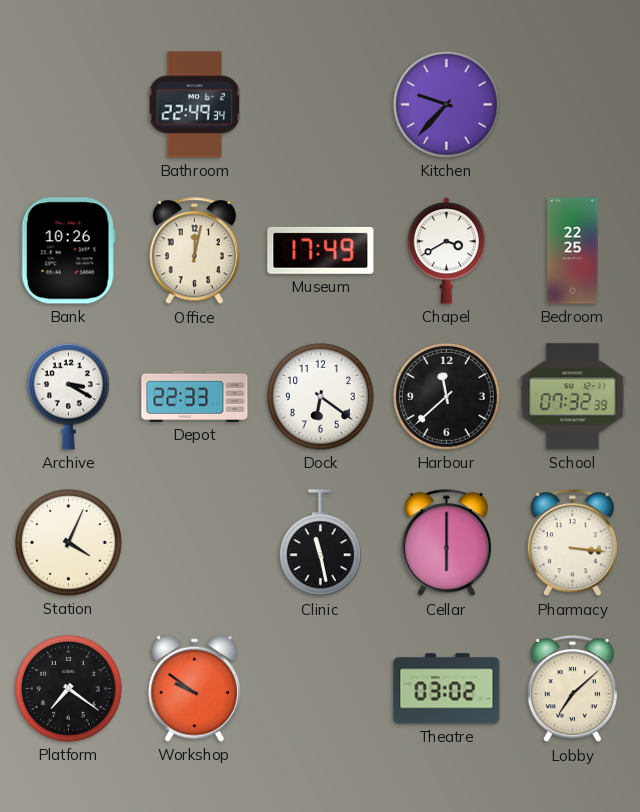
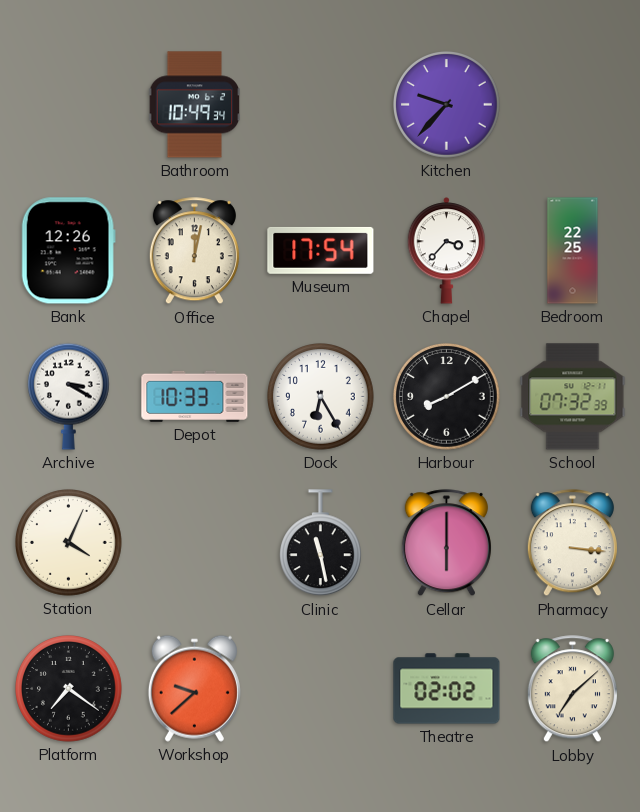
Bathroom: 22:49 -> 10:49 (195, 105)
Bank: 10:26 -> 12:26 (68, 251)
Museum: 17:49 -> 17:54 (321, 250)
Chapel: 3:40 -> 3:37 (447, 251)
Depot: 22:33 -> 10:33 (195, 396)
Dock: 6:21 -> 6:25 (321, 397)
Harbour: 11:38 -> 8:10 (447, 397)
Workshop: 9:51 -> 9:38 (194, 688)
Theatre: 03:02 -> 02:02 (447, 689)
